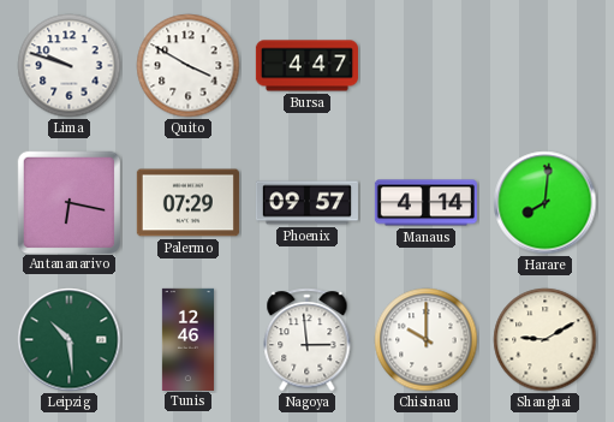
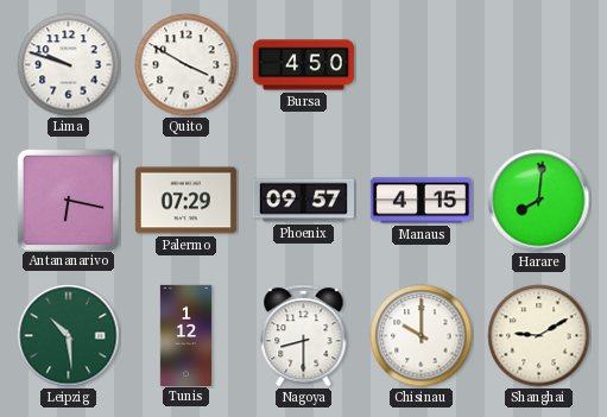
Bursa: 4:47 -> 4:50 (303, 65)
Manaus: 4:14 -> 4:15 (421, 201)
Tunis: 12:46 -> 1:12 (185, 335)
Nagoya: 2:59 -> 8:30 (304, 336)
